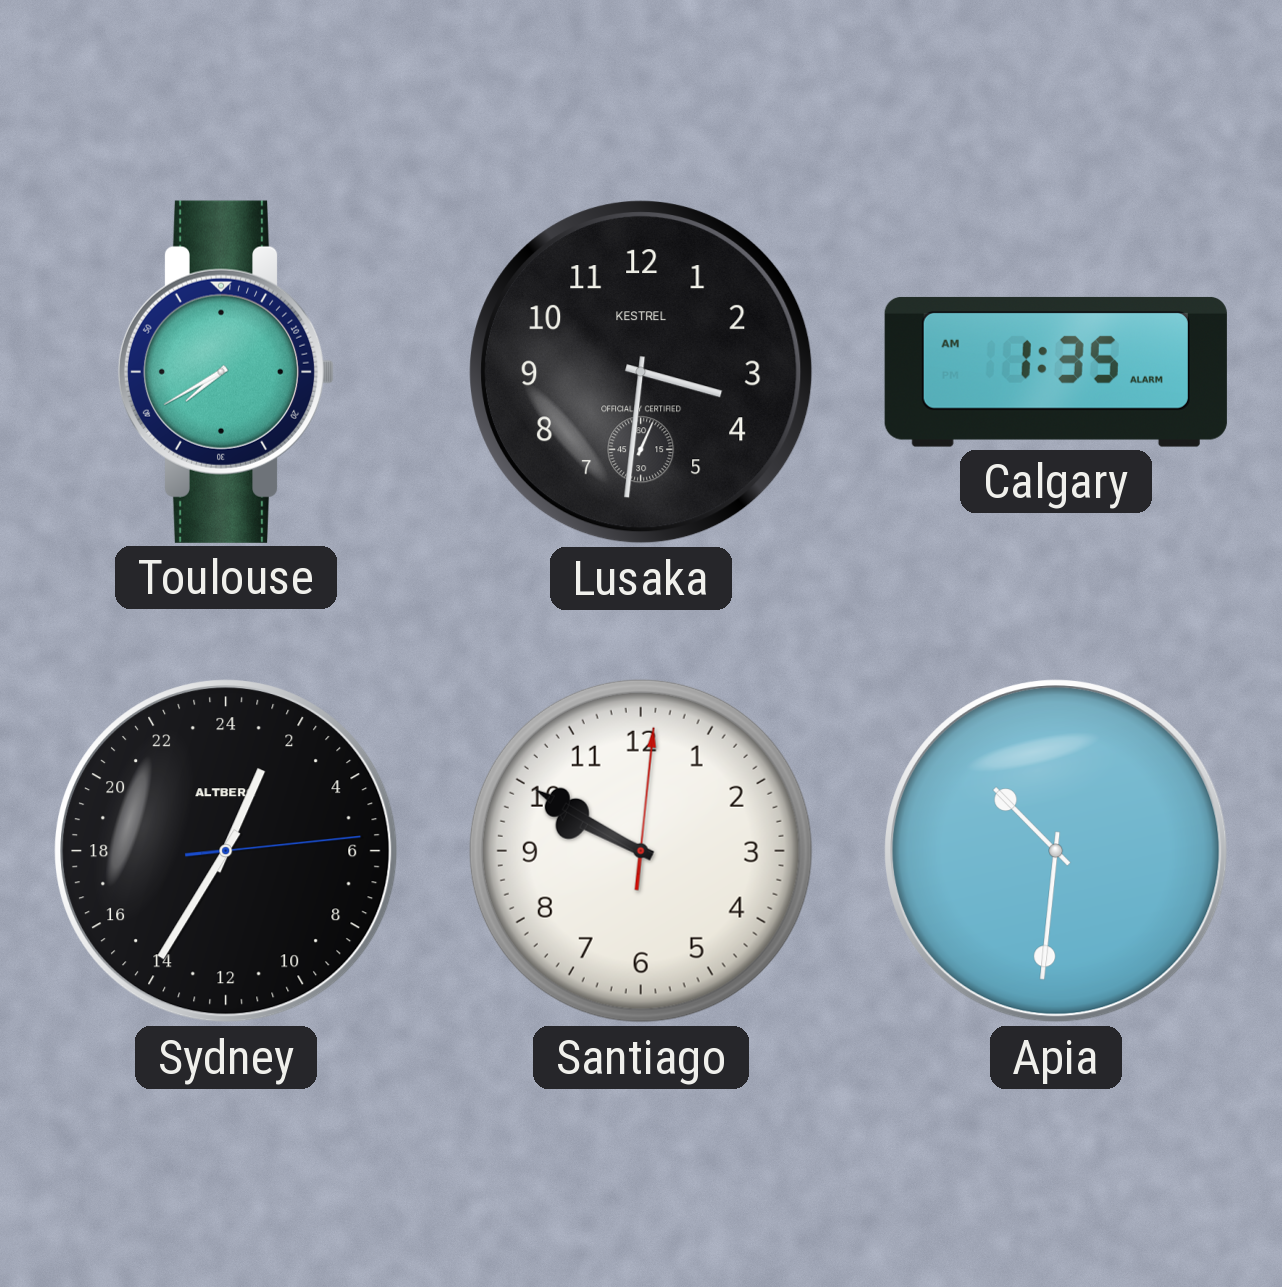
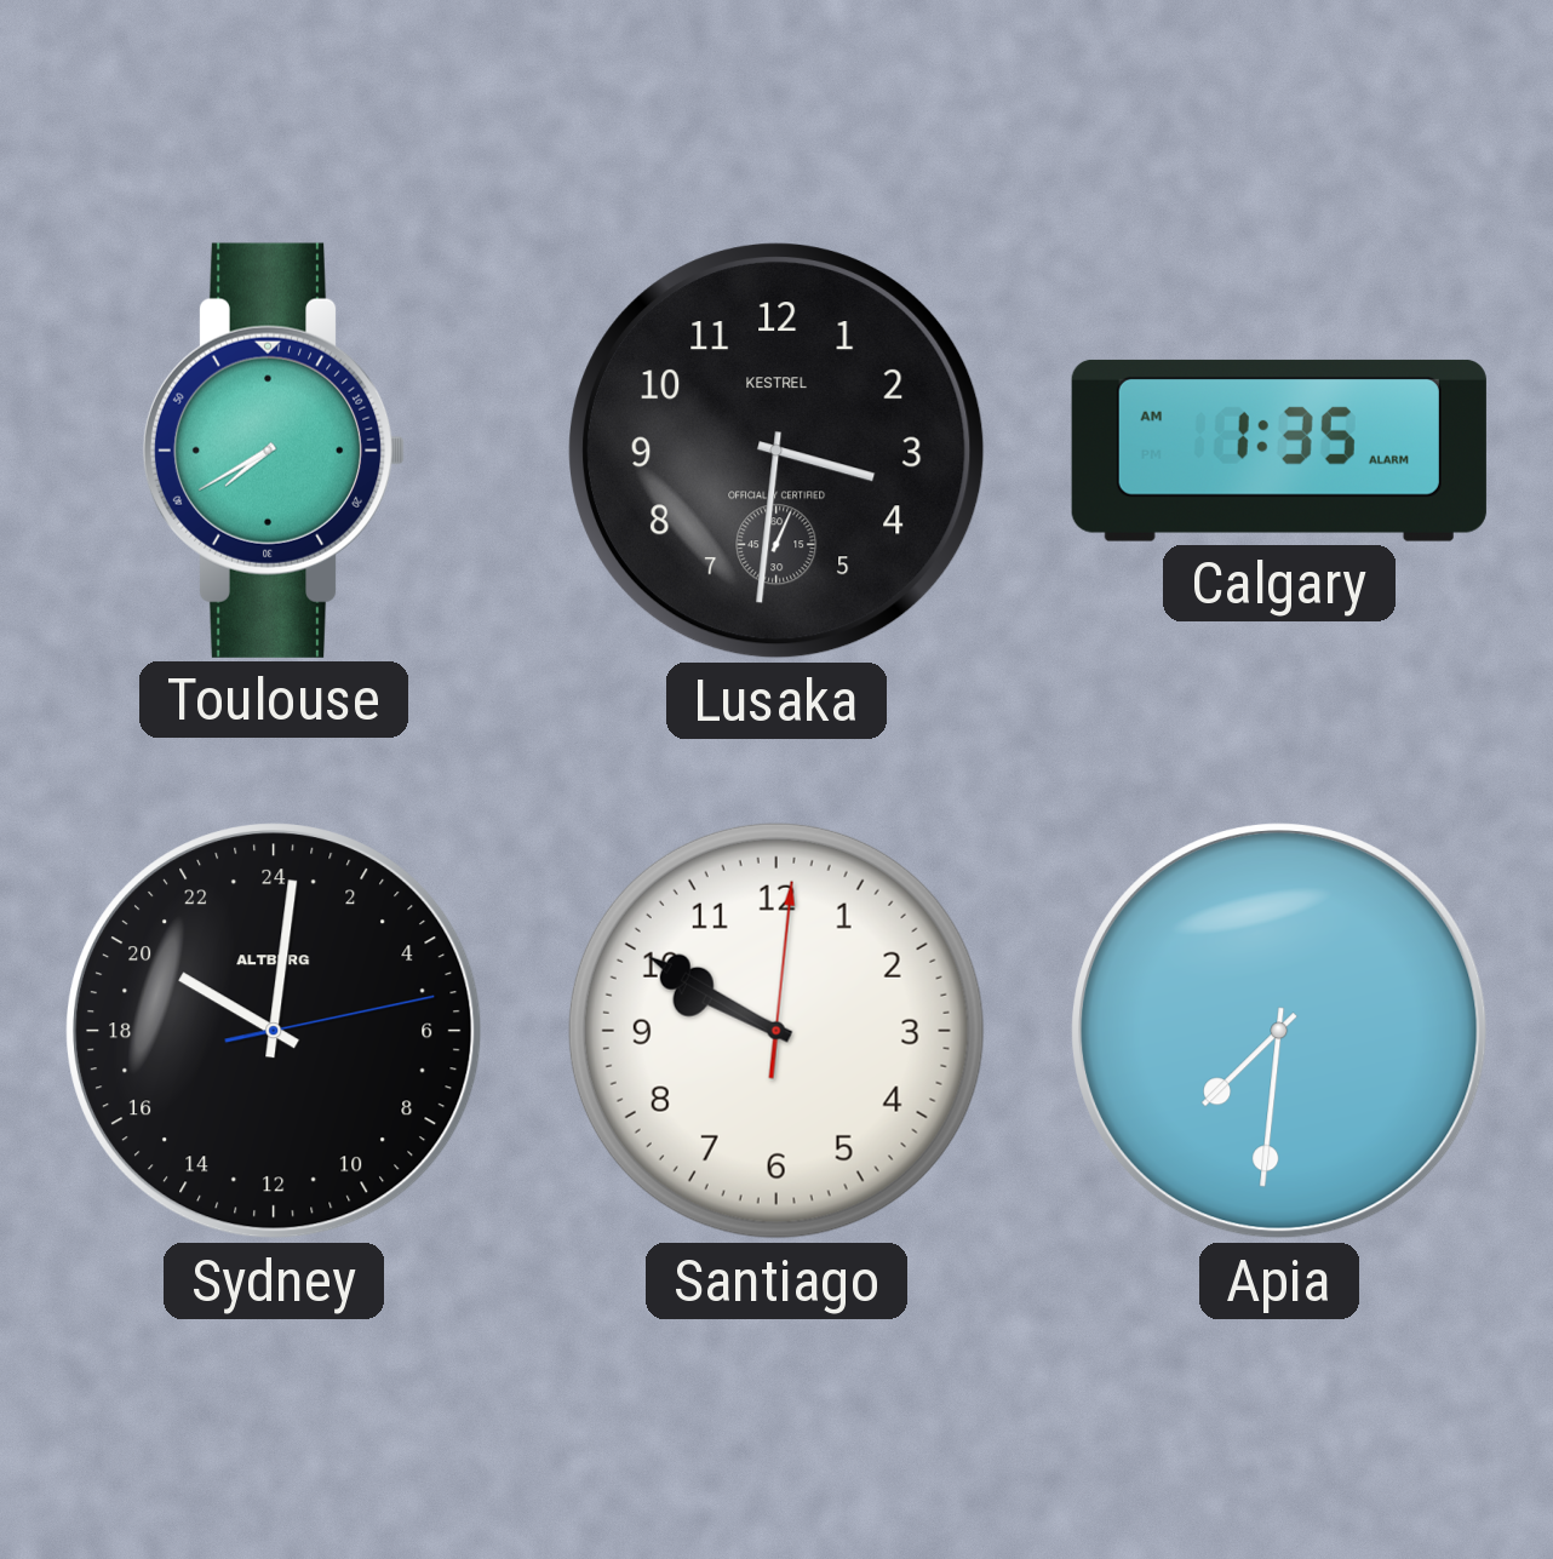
Sydney: 1:35 -> 20:01 (275, 1032)
Apia: 10:31 -> 7:31 (1280, 1032)
